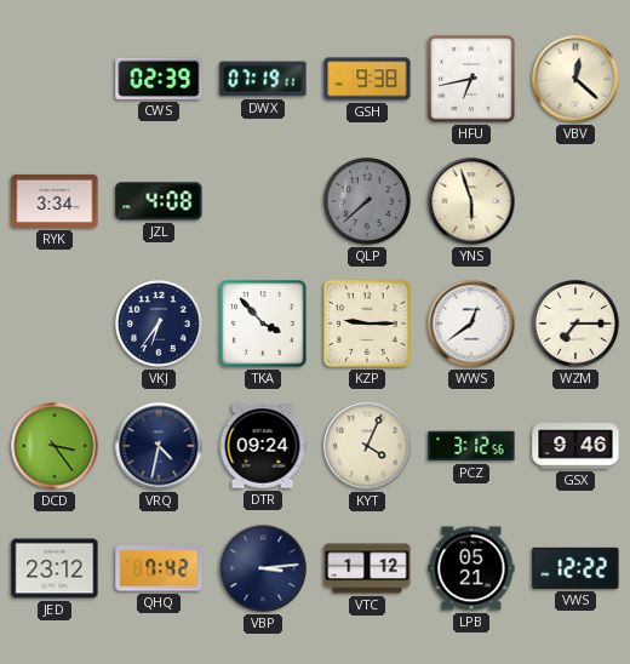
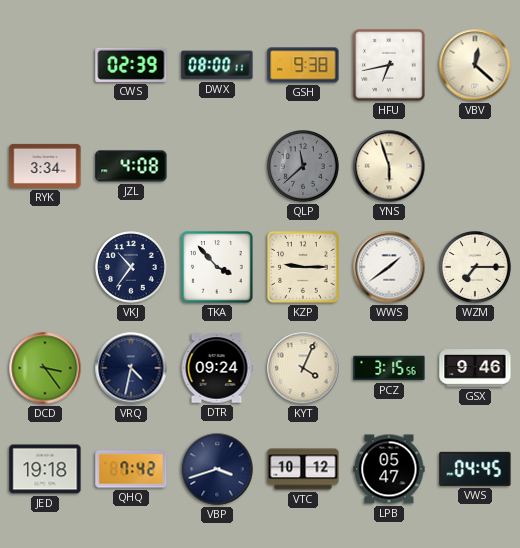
DWX: 07:19 -> 08:00 (217, 65)
QLP: 7:38 -> 11:38 (304, 167)
VKJ: 6:36 -> 10:36 (132, 268)
WWS: 12:39 -> 1:39 (389, 267)
PCZ: 3:12 -> 3:15 (389, 368)
JED: 23:12 -> 19:18 (45, 469)
VBP: 3:14 -> 3:42 (217, 469)
VTC: 1:12 -> 10:12 (303, 469)
LPB: 05:21 -> 05:47 (389, 469)
VWS: 12:22 -> 04:45 (475, 469)
